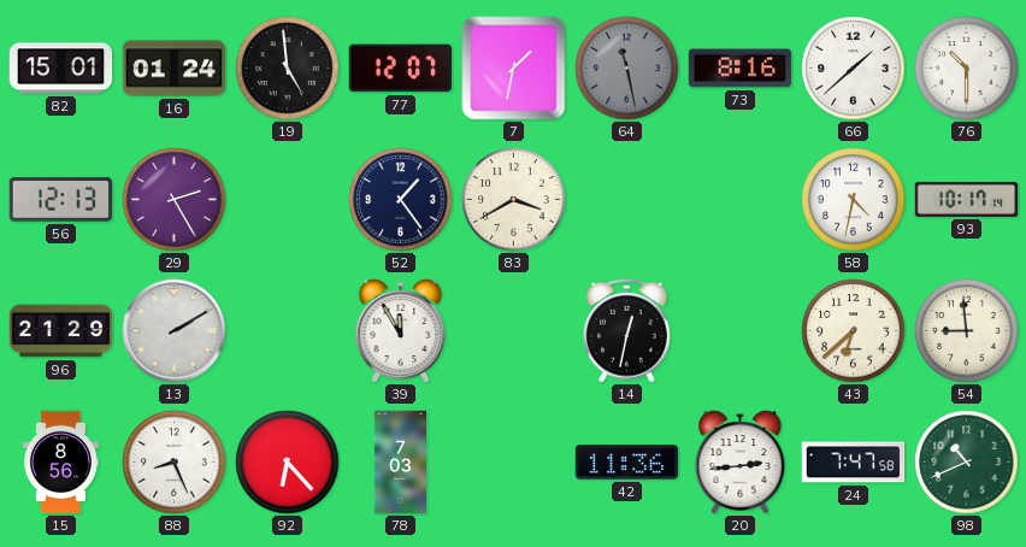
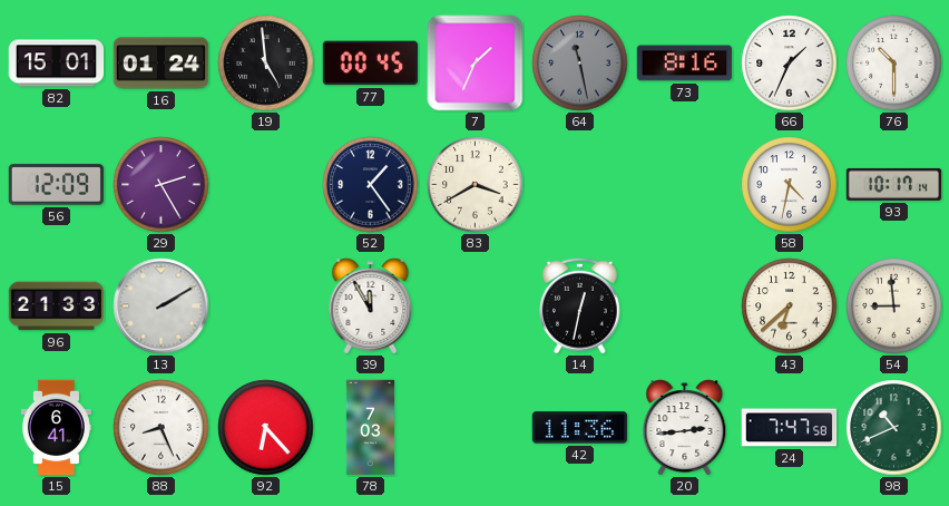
77: 12:07 -> 00:45 (370, 64)
7: 1:32 -> 1:34 (476, 64)
66: 1:38 -> 1:34 (790, 64)
56: 12:13 -> 12:09 (57, 185)
96: 21:29 -> 21:33 (57, 306)
15: 8:56 -> 6:41 (56, 428)
